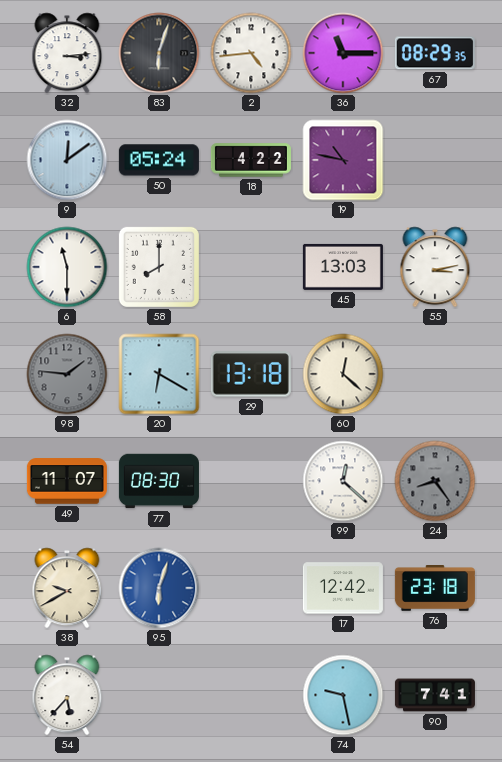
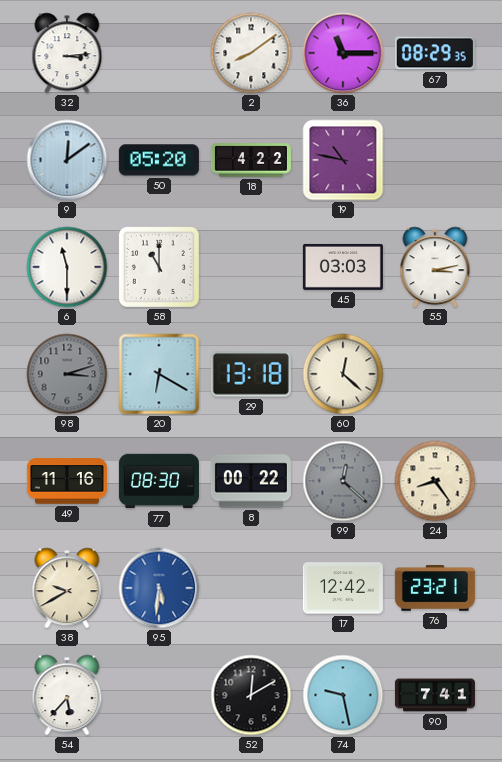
83: 6:03 -> none (159, 53)
2: 4:44 -> 8:09 (251, 53)
50: 05:24 -> 05:20 (159, 160)
58: 8:00 -> 11:00 (159, 267)
45: 13:03 -> 03:03 (343, 267)
98: 1:46 -> 3:12 (67, 374)
49: 11:07 -> 11:16 (67, 481)
8: none -> 00:22 (251, 481)
99 dial: white -> grey (343, 481)
24 dial: grey -> cream (435, 481)
95: 6:03 -> 5:31 (159, 588)
76: 23:18 -> 23:21 (435, 589)
52: none -> 12:10 (251, 695)
